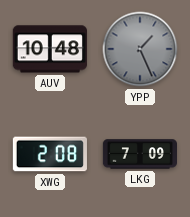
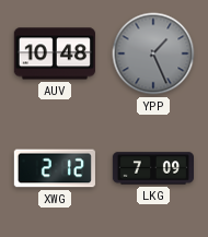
XWG: 2:08 -> 2:12 (55, 168)
